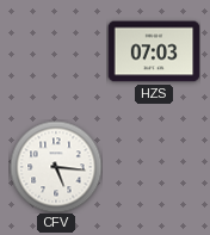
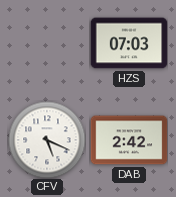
CFV: 5:16 -> 5:19 (47, 140)
DAB: none -> 2:42 (129, 140)
